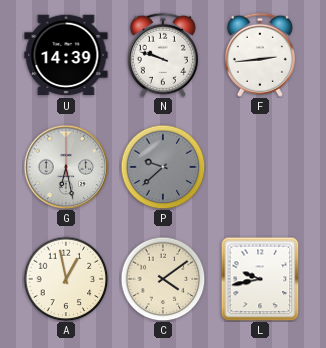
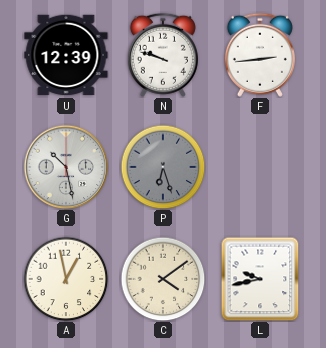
U: 14:39 -> 12:39 (66, 55)
G: 6:28 -> 10:28 (66, 167)
P: 9:38 -> 6:27 (163, 167)
